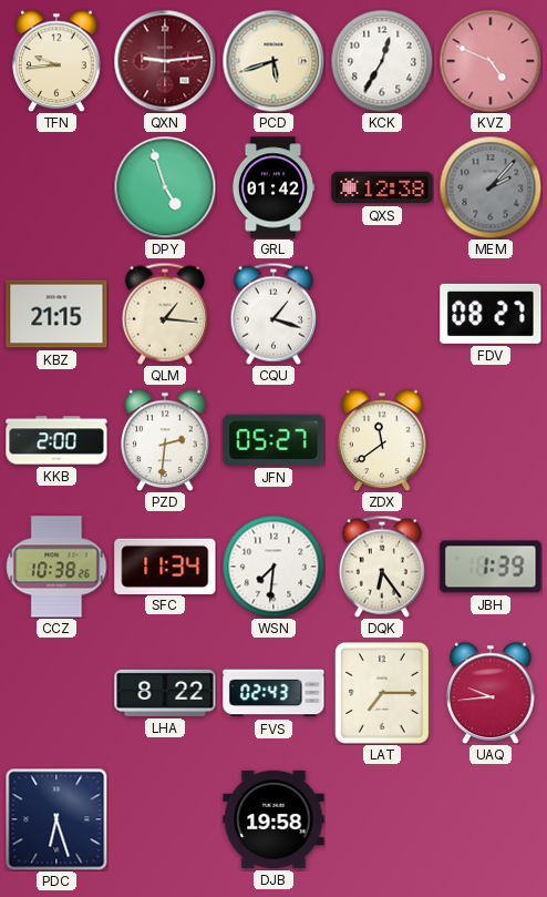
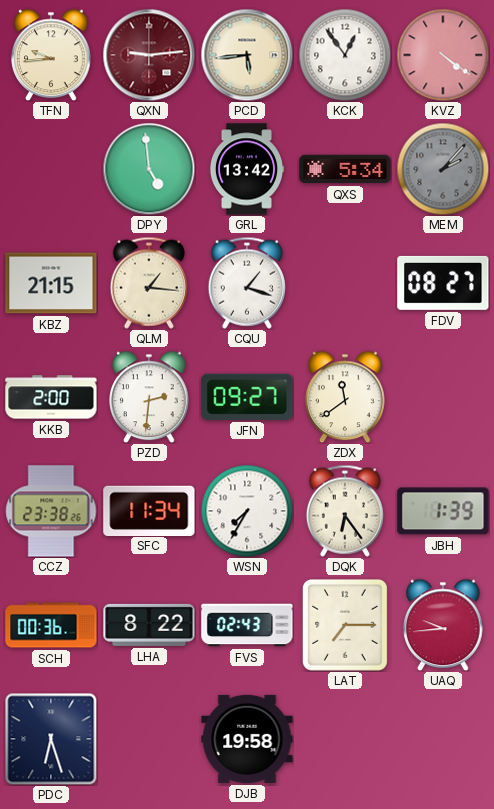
PCD: 5:42 -> 5:44 (247, 55)
KCK: 12:35 -> 12:54 (345, 55)
KVZ: 4:49 -> 4:21 (443, 55)
DPY: 4:57 -> 4:59 (149, 169)
GRL: 01:42 -> 13:42 (246, 169)
QXS: 12:38 -> 5:34 (345, 169)
JFN: 05:27 -> 09:27 (247, 397)
CCZ: 10:38 -> 23:38 (51, 511)
WSN: 7:31 -> 7:35 (247, 511)
SCH: none -> 00:36 (51, 625)
